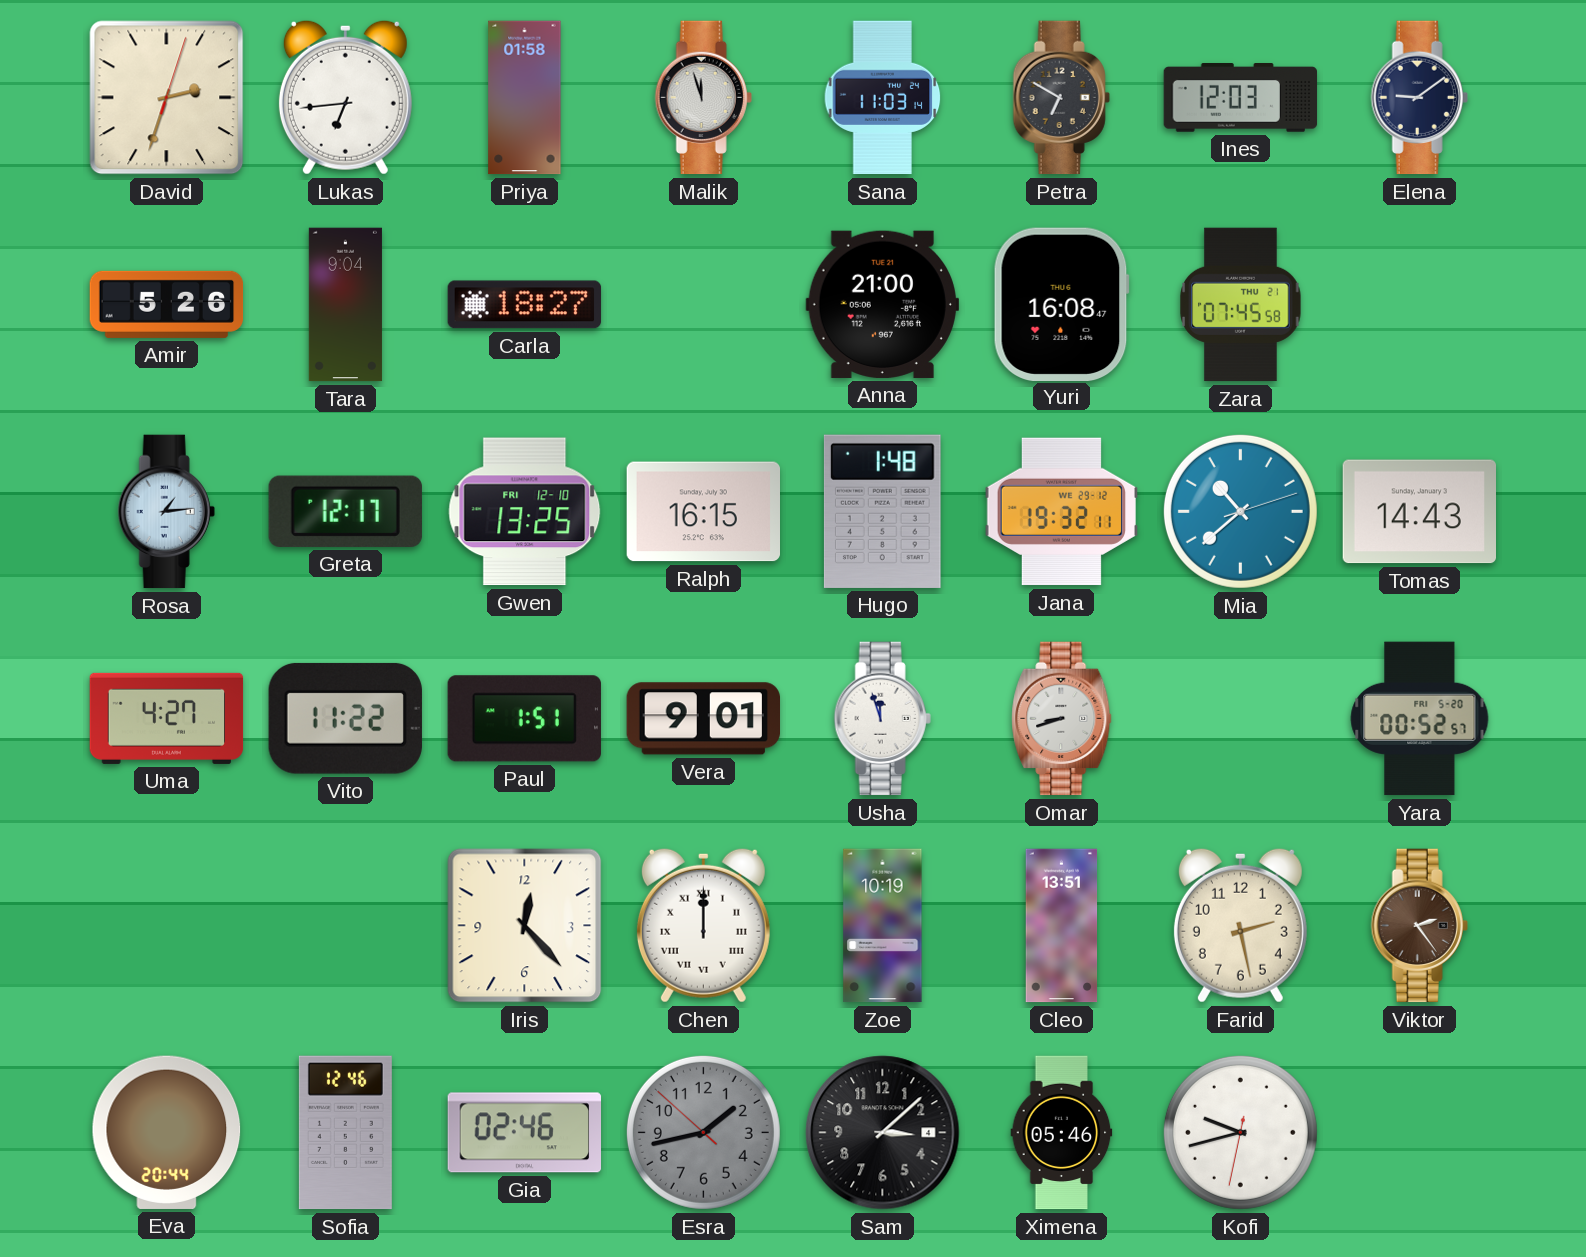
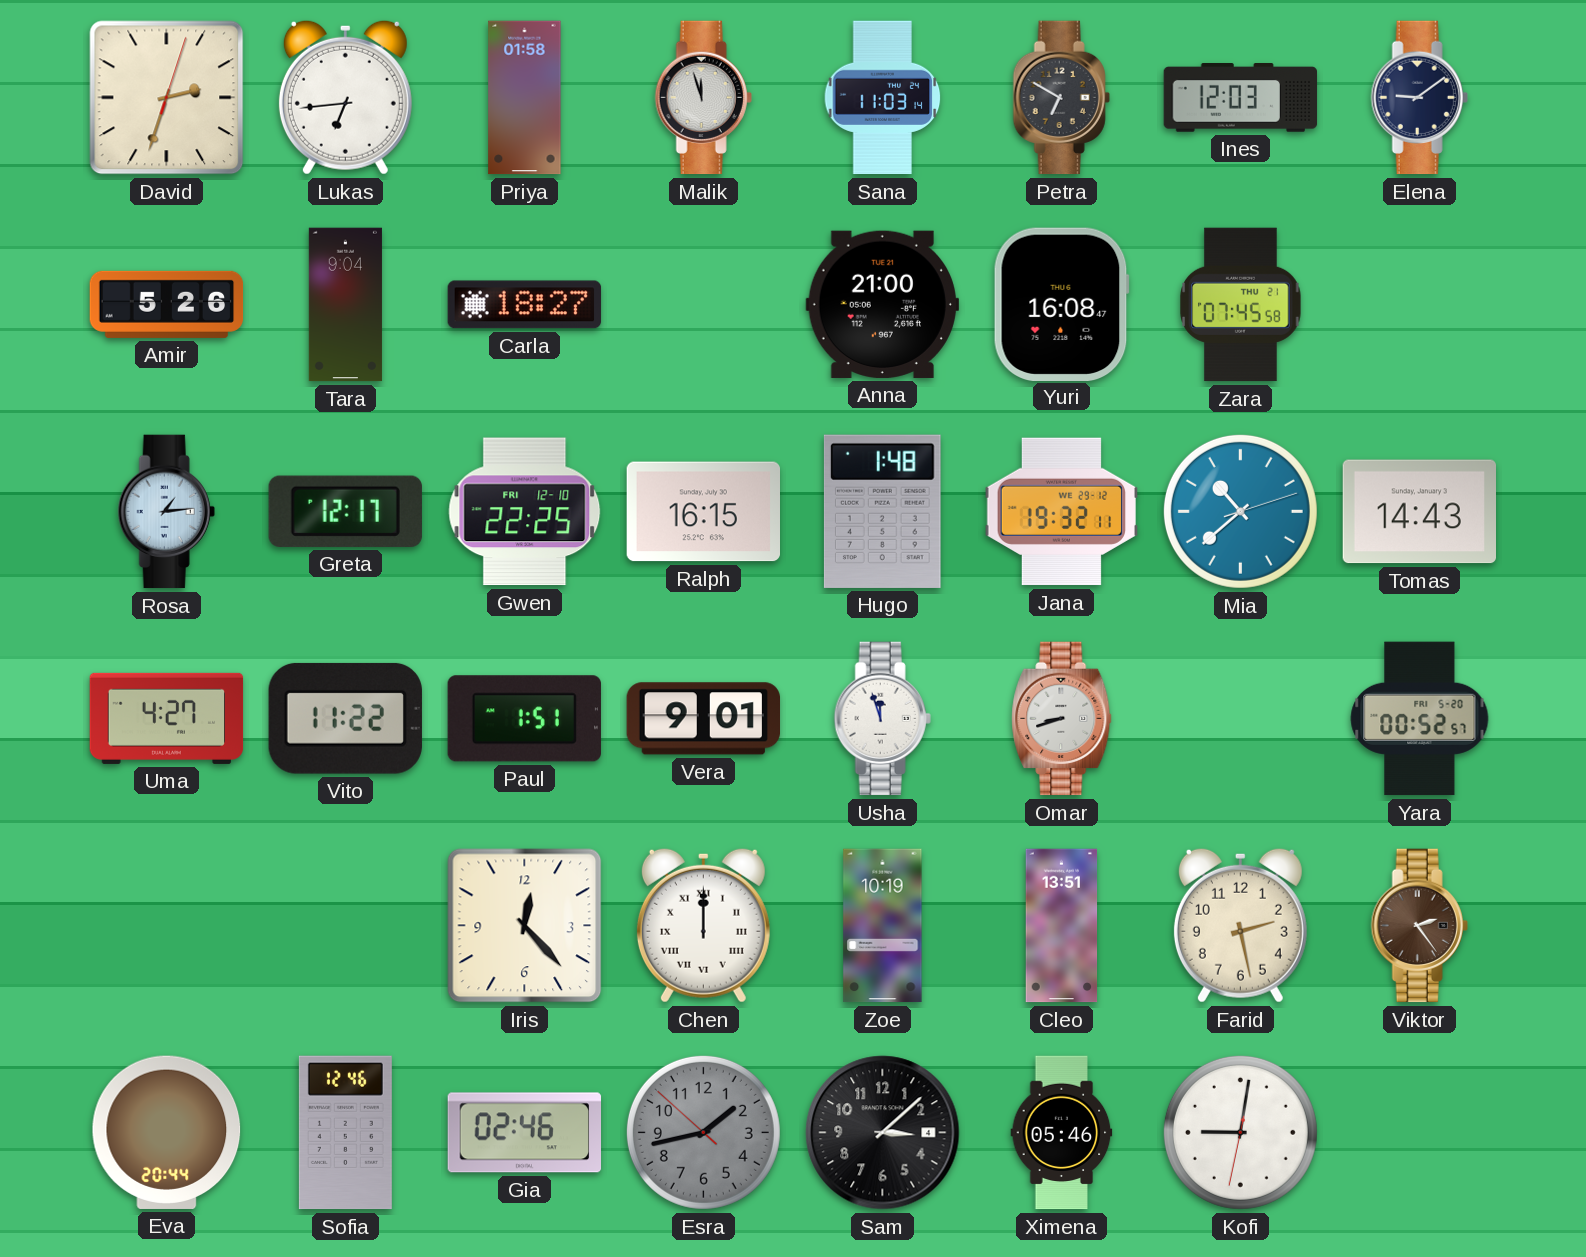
Gwen: 13:25 -> 22:25 (525, 512)
Kofi: 9:42 -> 9:01 (1240, 1132)
